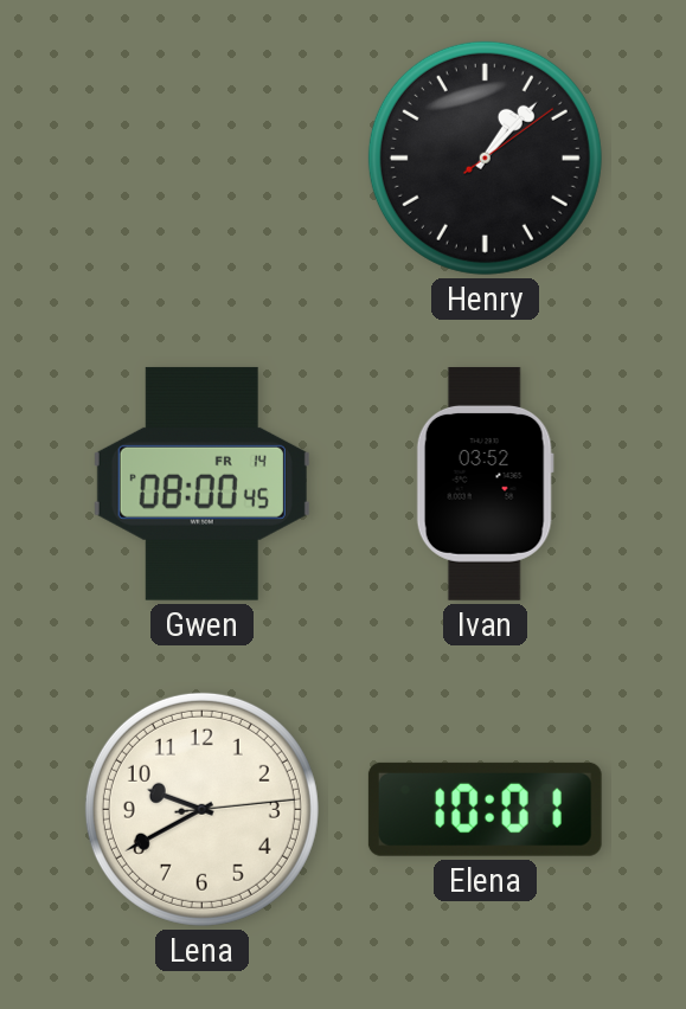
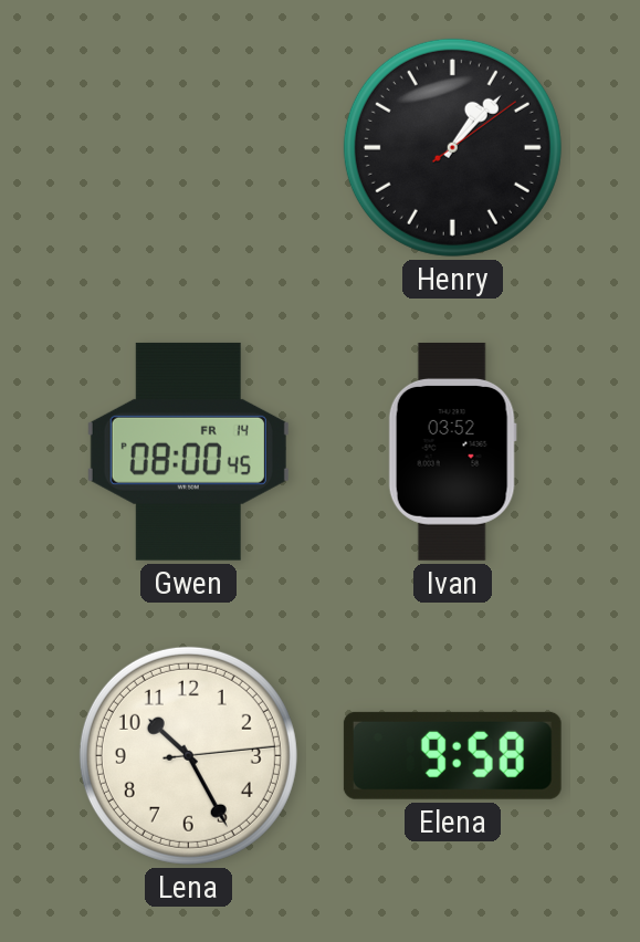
Lena: 9:40 -> 10:25 (188, 755)
Elena: 10:01 -> 9:58 (452, 755)
